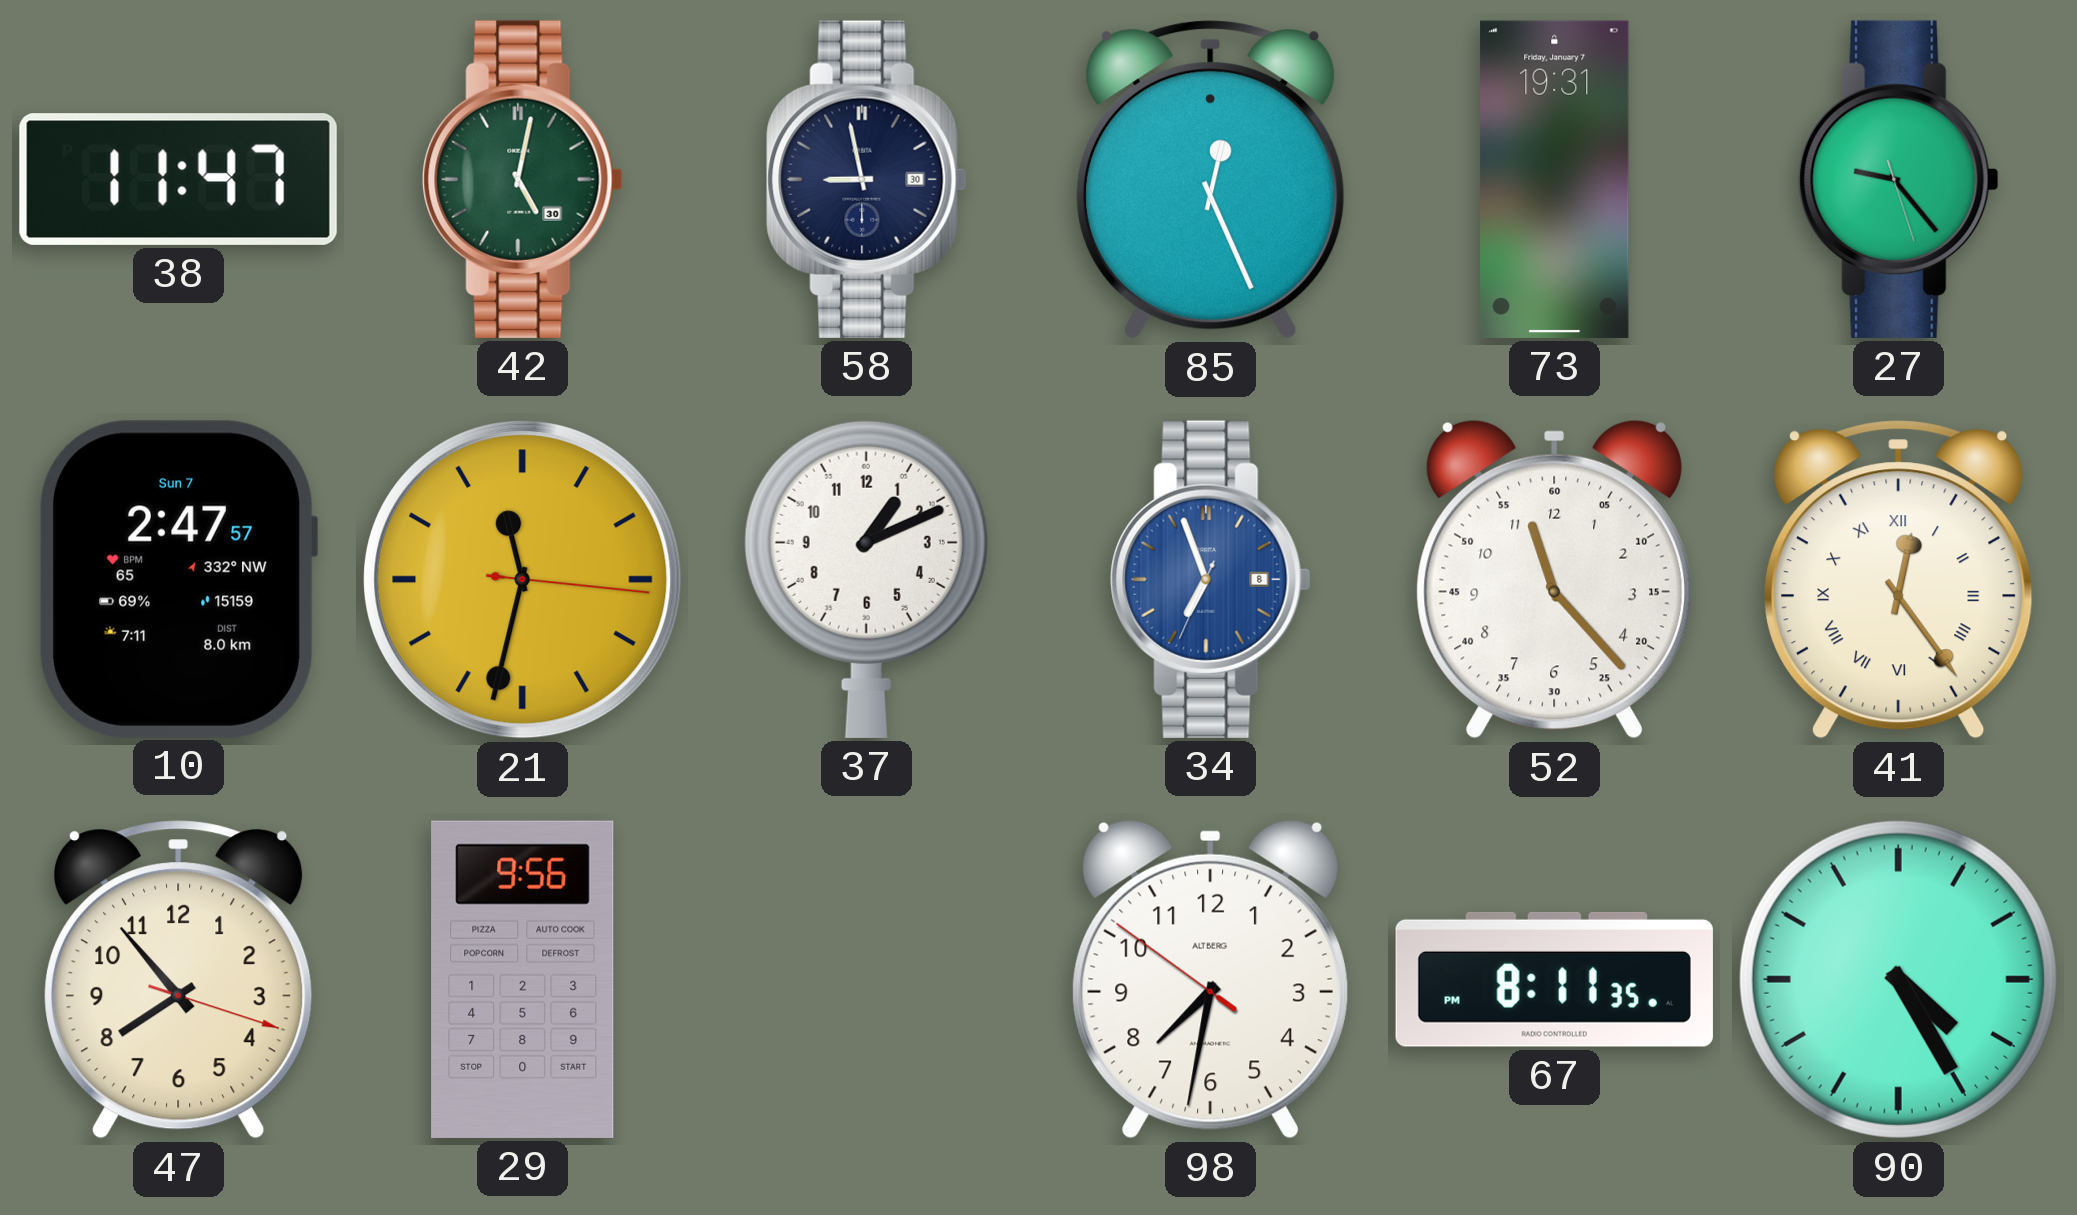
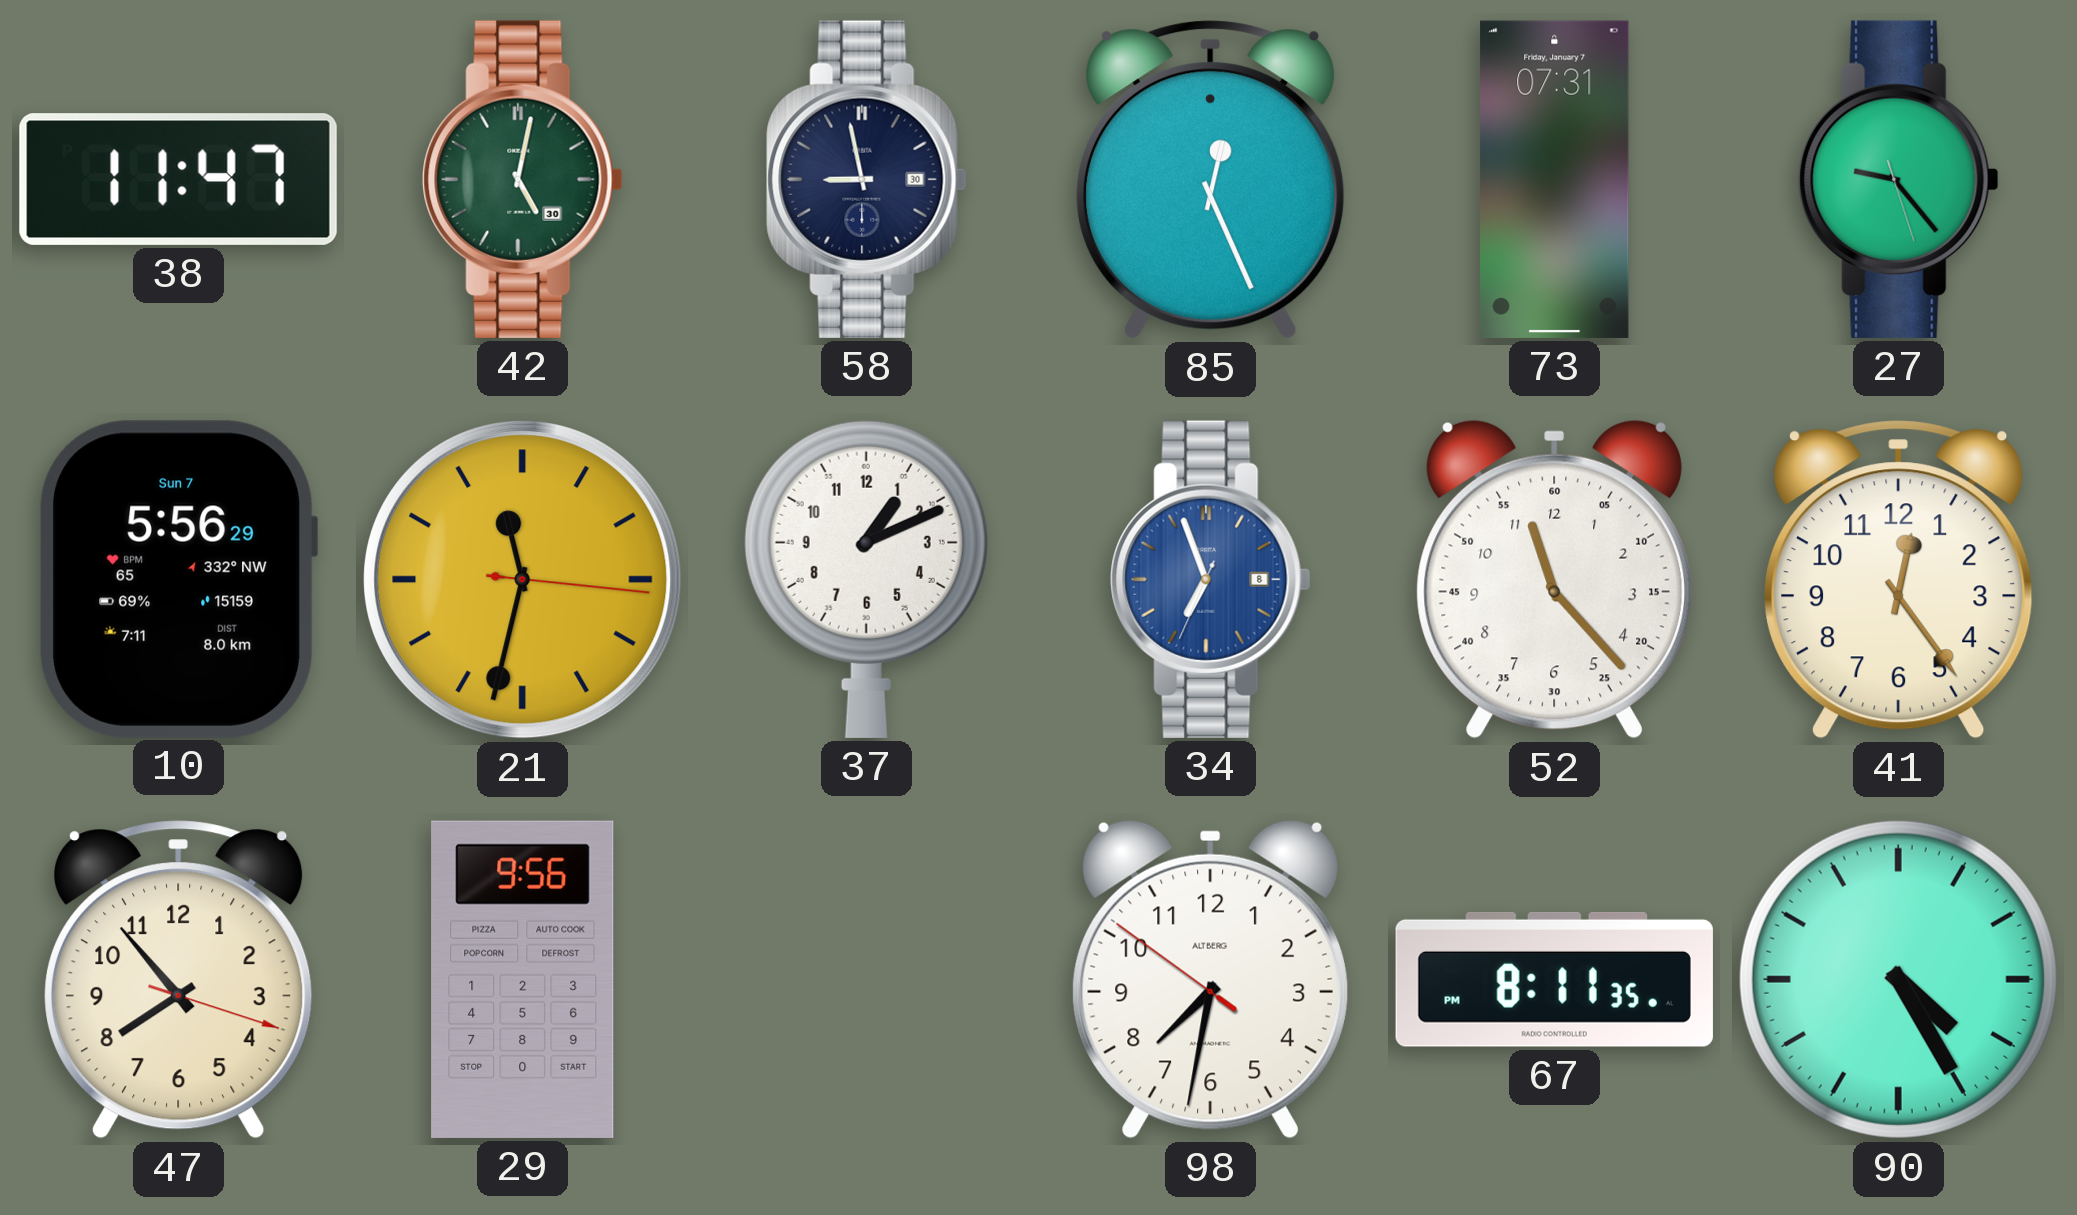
73: 19:31 -> 07:31 (1555, 179)
10: 2:47 -> 5:56 (178, 579)
41 numerals: Roman -> Arabic (1899, 580)
